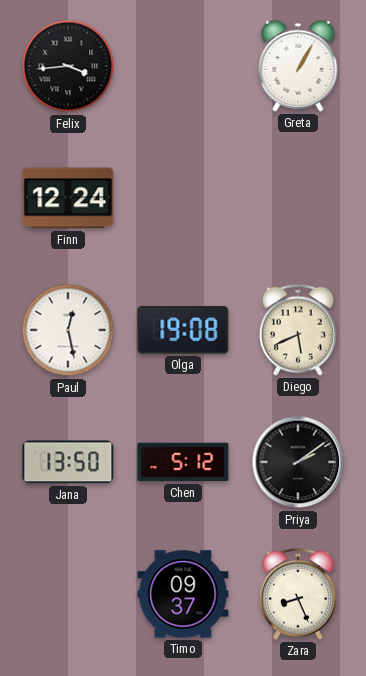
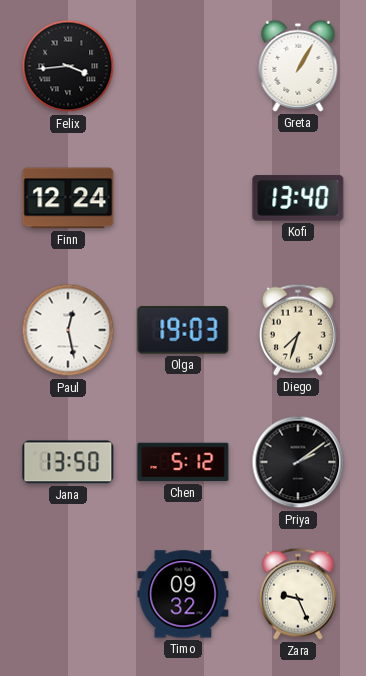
Kofi: none -> 13:40 (298, 198)
Olga: 19:08 -> 19:03 (183, 330)
Diego: 5:41 -> 7:33 (298, 330)
Timo: 09:37 -> 09:32 (183, 594)
Zara: 8:26 -> 9:26 (298, 594)
